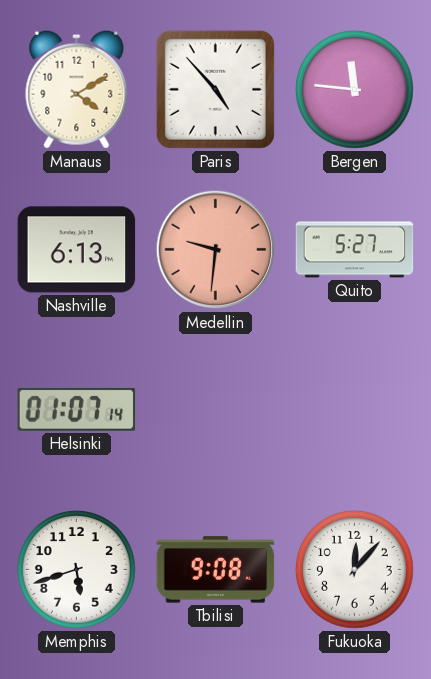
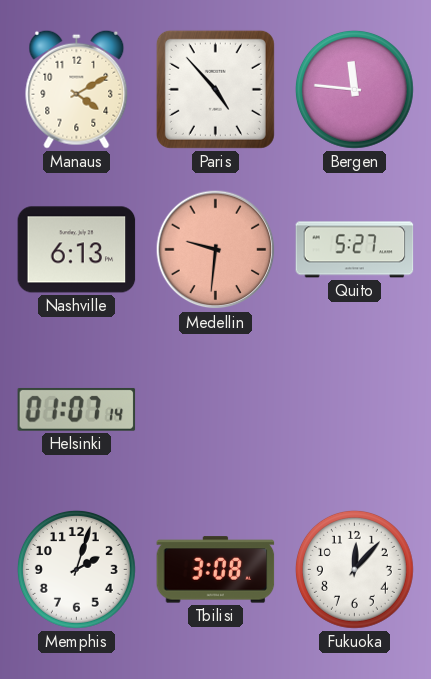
Memphis: 5:42 -> 2:03 (76, 569)
Tbilisi: 9:08 -> 3:08 (216, 570)
